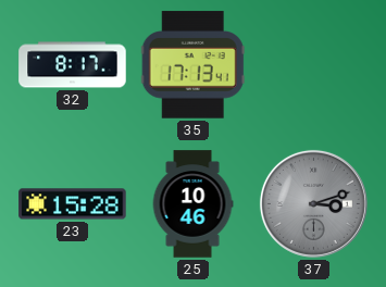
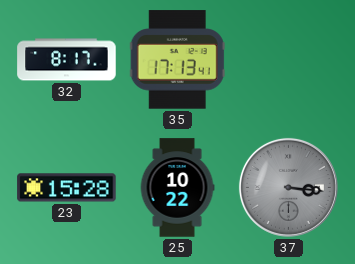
25: 10:46 -> 10:22 (177, 188)
37: 3:12 -> 3:16 (288, 187)
